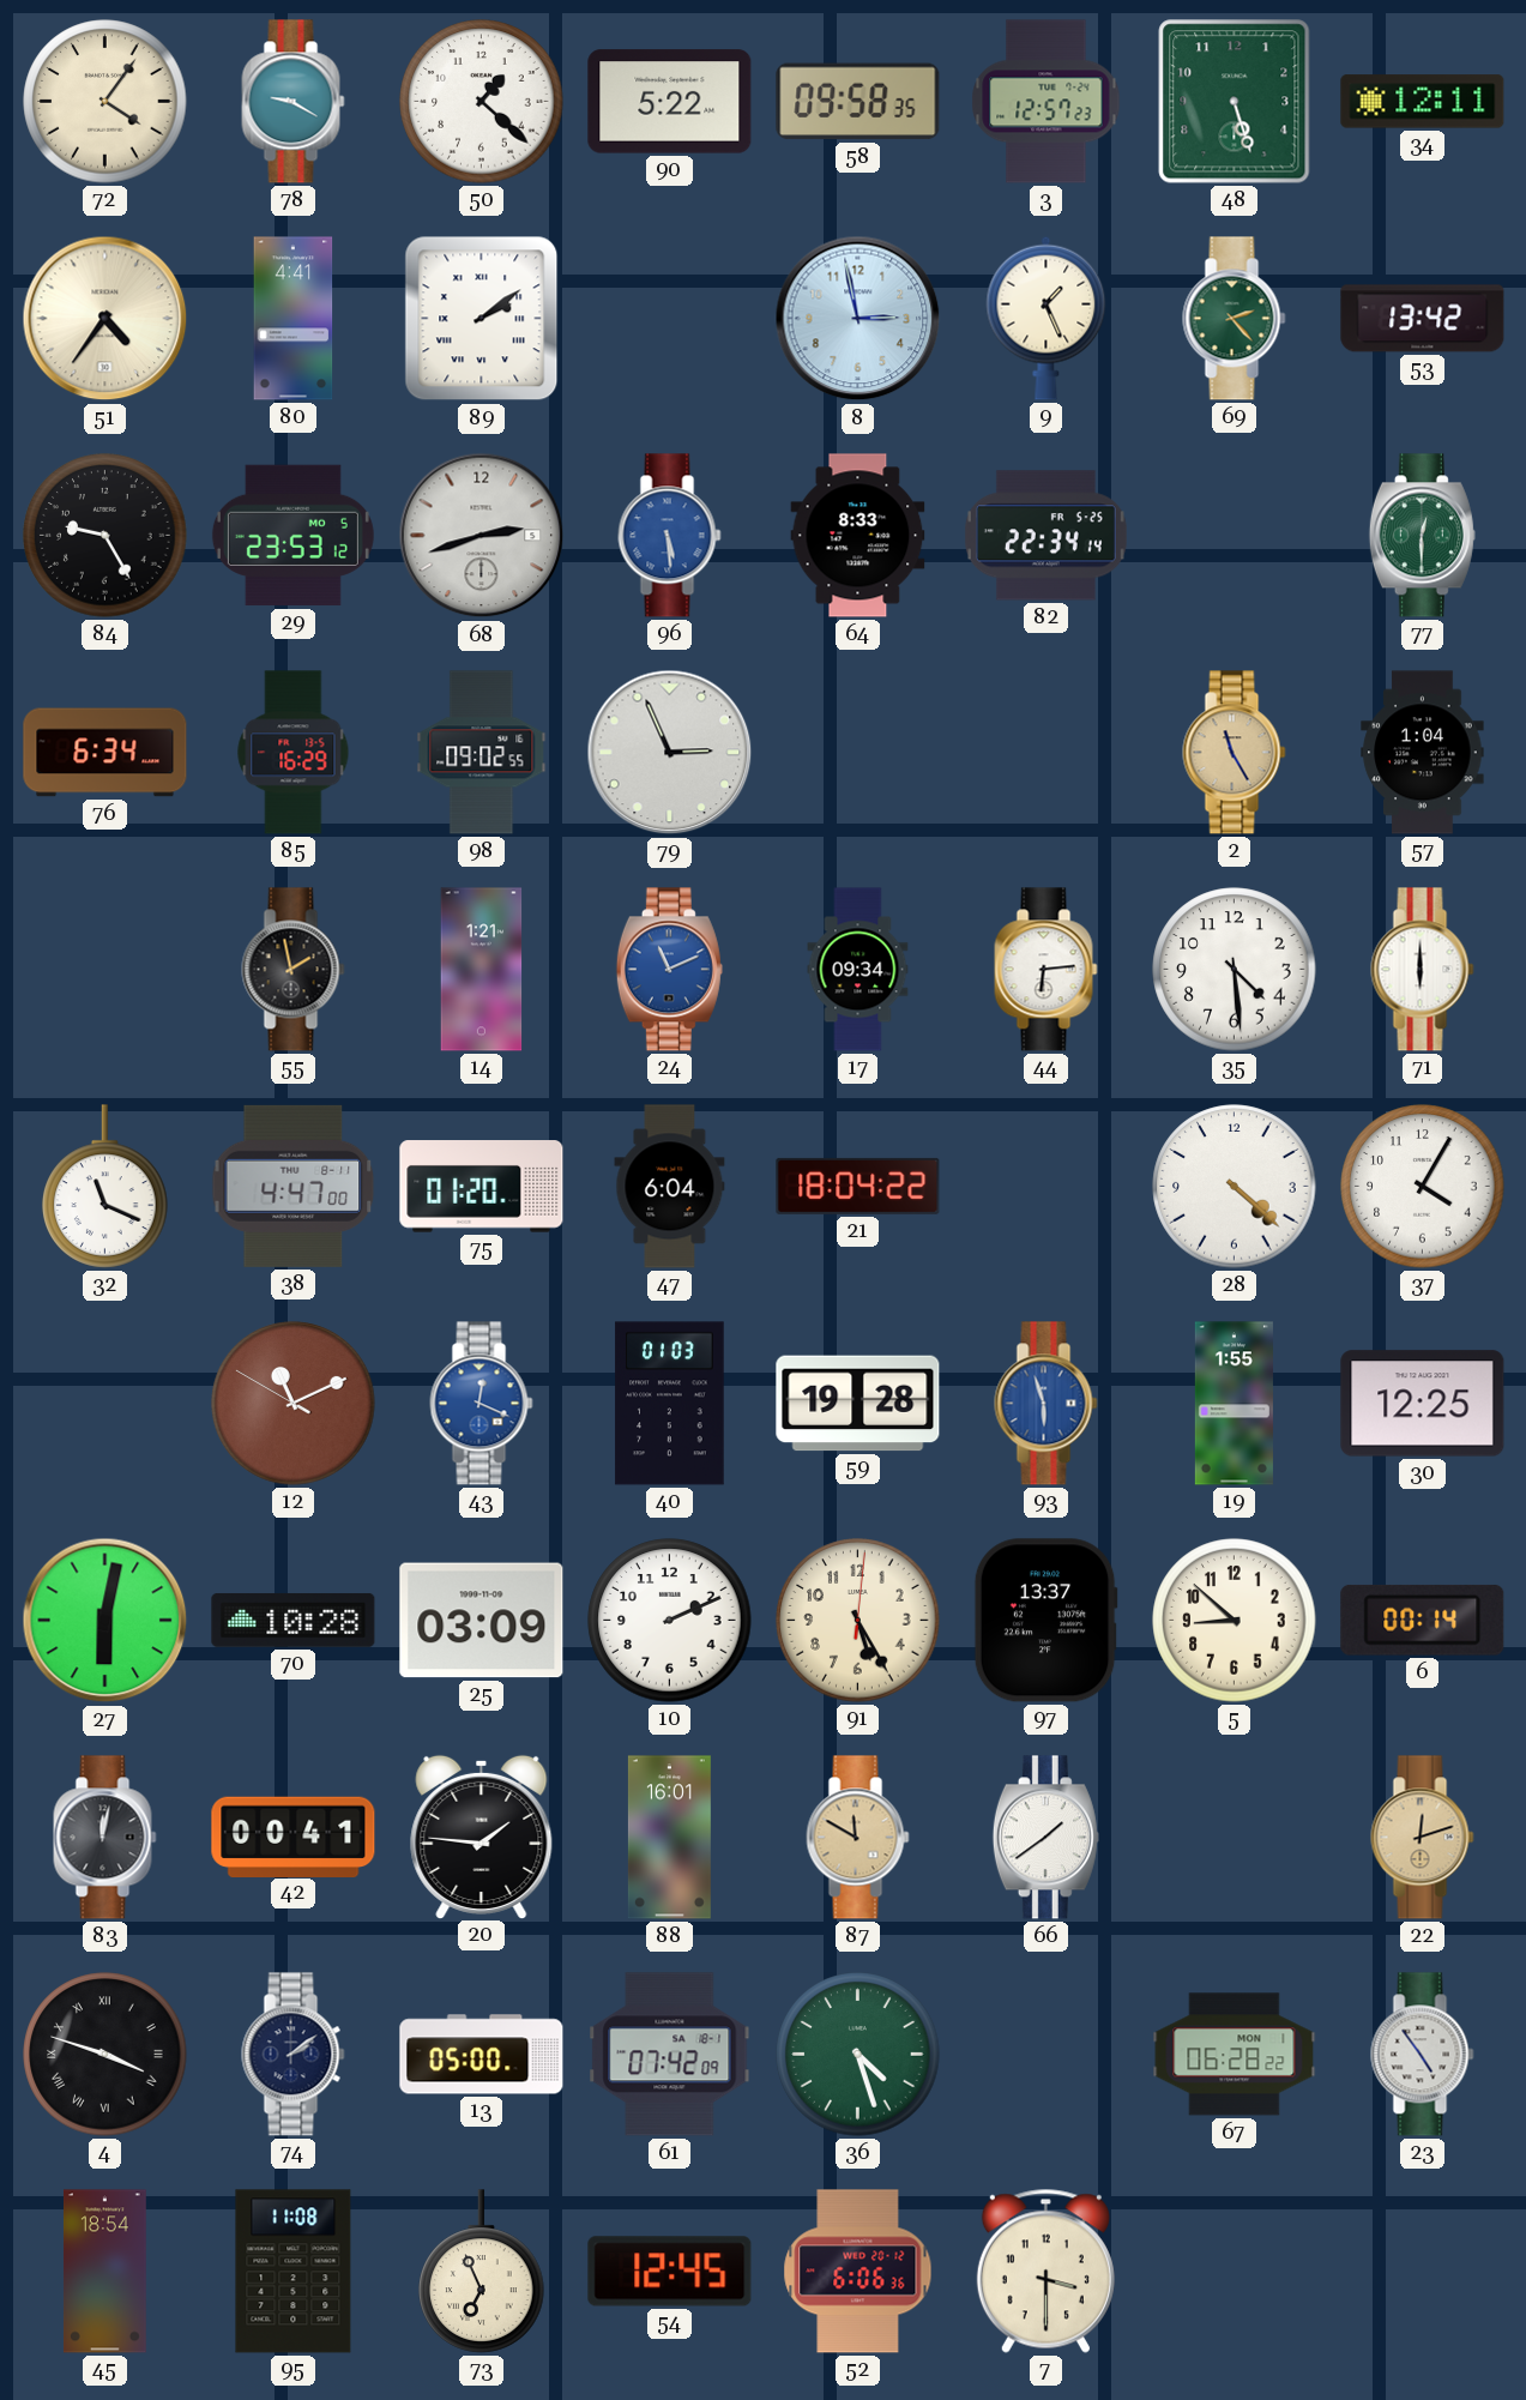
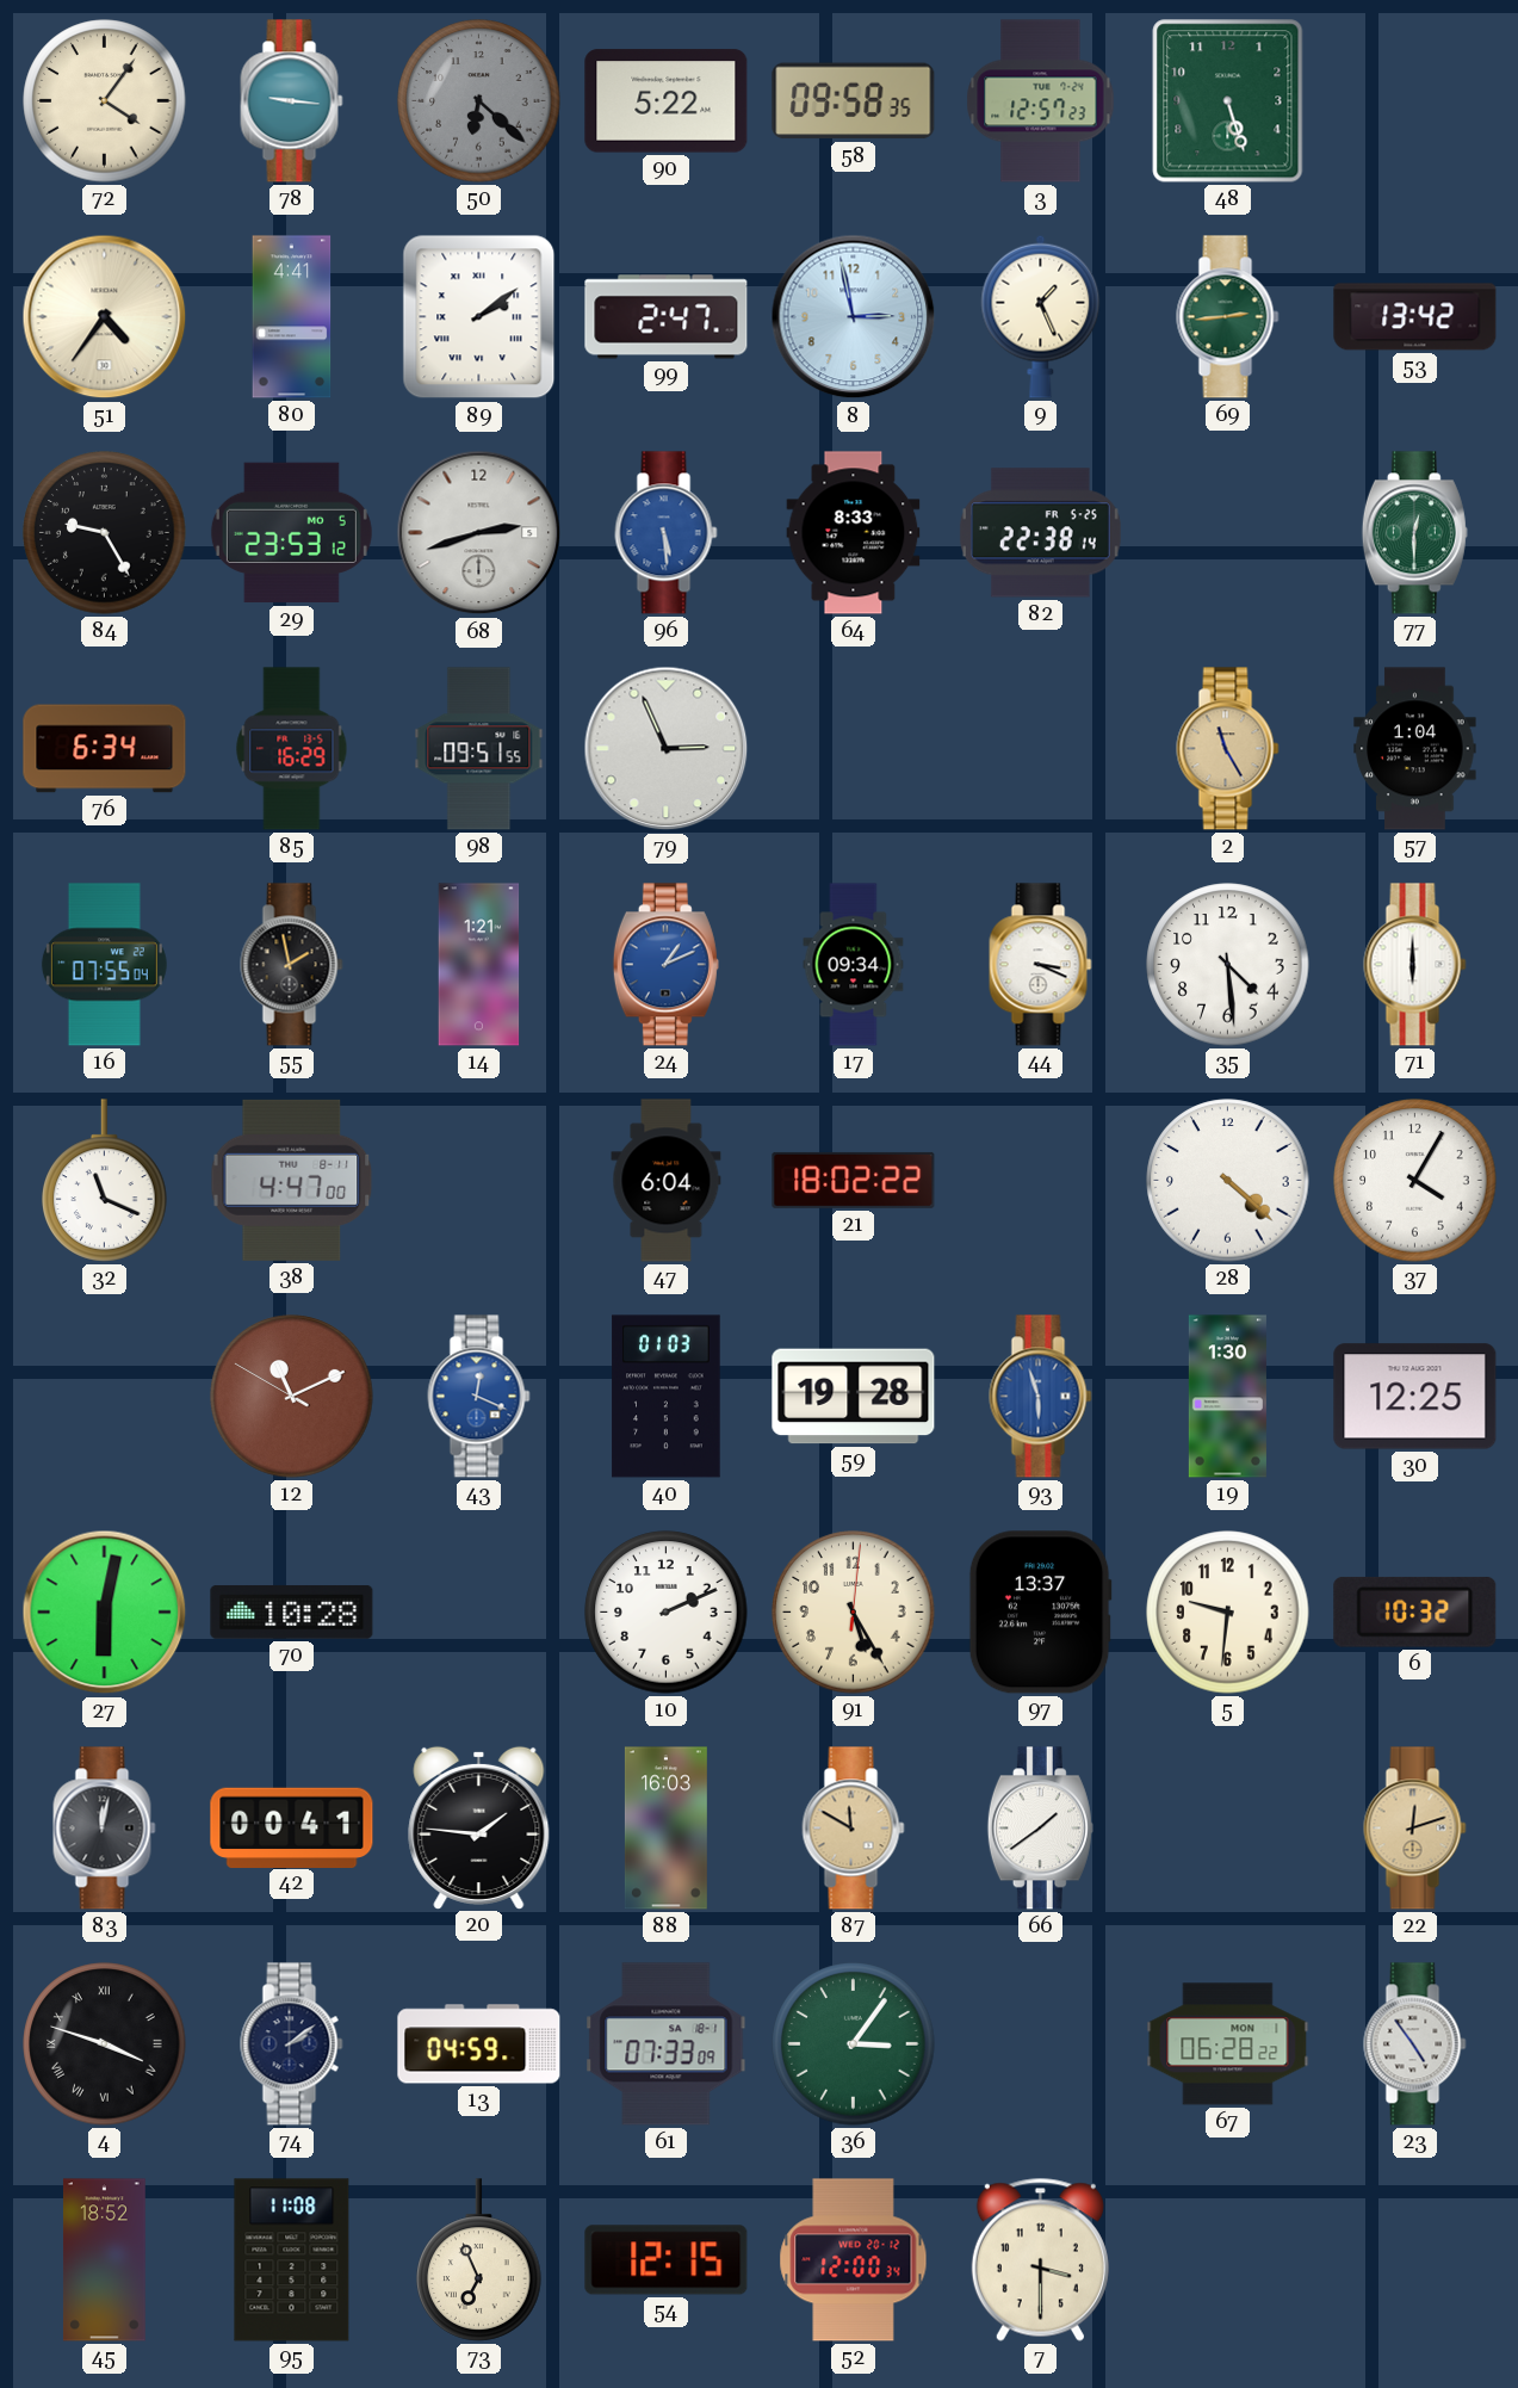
78: 9:20 -> 9:16 (292, 101)
50: 1:22 -> 6:22 (479, 101)
50 dial: white -> grey (479, 101)
34: 12:11 -> none (1423, 102)
99: none -> 2:47 (667, 317)
69: 2:23 -> 2:44 (1228, 317)
82: 22:34 -> 22:38 (1040, 533)
98: 09:02 -> 09:51 (479, 749)
16: none -> 07:55 (104, 965)
24: 11:11 -> 1:11 (665, 965)
44: 6:14 -> 3:19 (1041, 965)
75: 01:20 -> none (482, 1187)
21: 18:04 -> 18:02 (854, 1180)
19: 1:55 -> 1:30 (1227, 1397)
25: 03:09 -> none (482, 1621)
5: 8:52 -> 9:31 (1228, 1613)
6: 00:14 -> 10:32 (1415, 1611)
88: 16:01 -> 16:03 (665, 1829)
13: 05:00 -> 04:59 (479, 2044)
61: 07:42 -> 07:33 (667, 2044)
36: 4:27 -> 3:06 (854, 2044)
45: 18:54 -> 18:52 (104, 2260)
54: 12:45 -> 12:15 (667, 2260)
52: 6:06 -> 12:00 (854, 2260)
